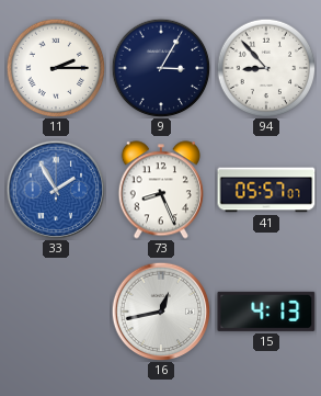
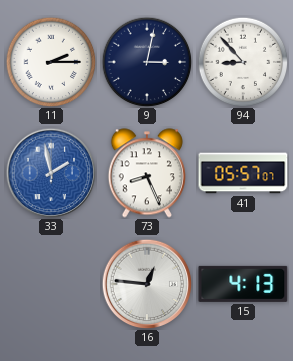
9: 3:05 -> 3:02 (147, 62)
33: 1:55 -> 1:58 (51, 173)
16: 12:43 -> 12:46 (147, 284)
